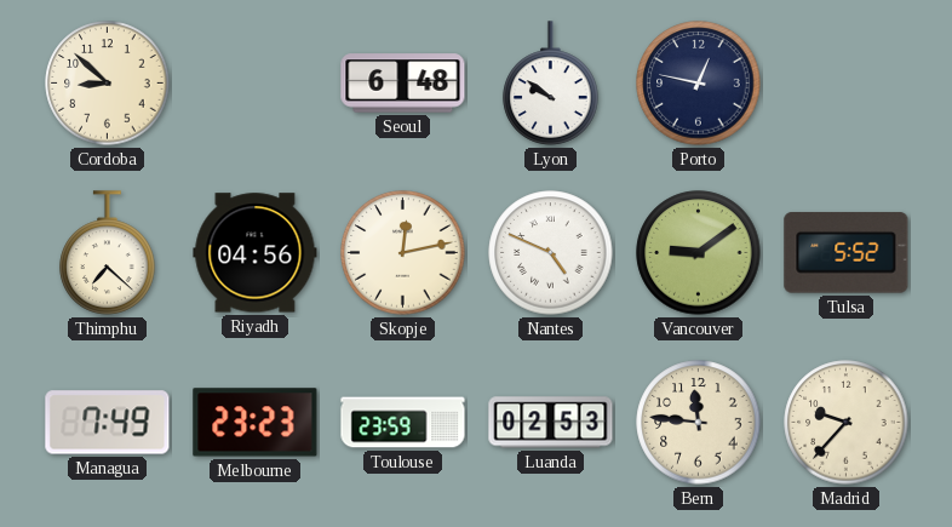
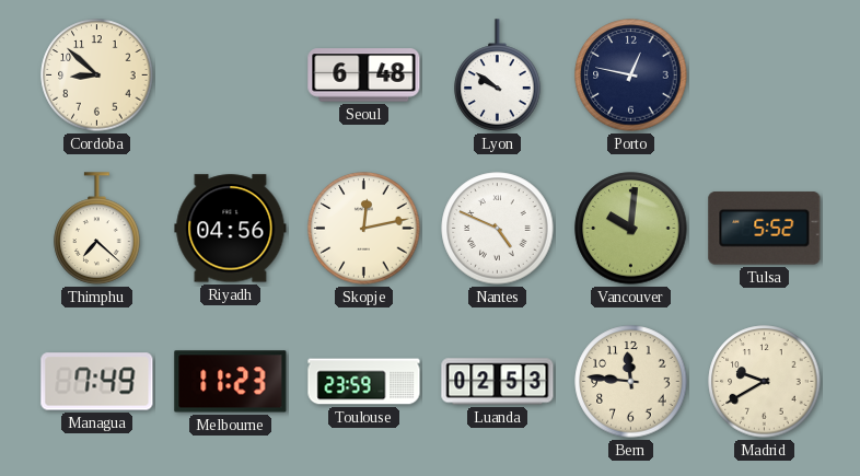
Vancouver: 9:09 -> 10:01 (631, 229)
Melbourne: 23:23 -> 11:23 (231, 382)
Madrid: 9:37 -> 9:40 (765, 382)
